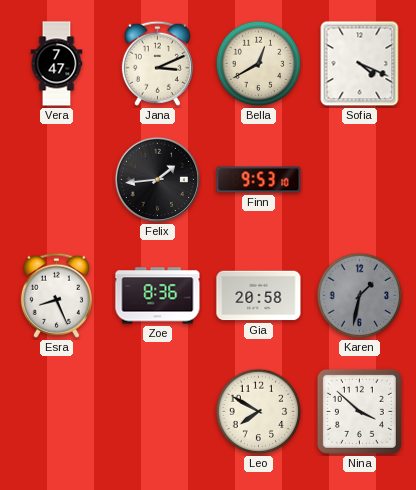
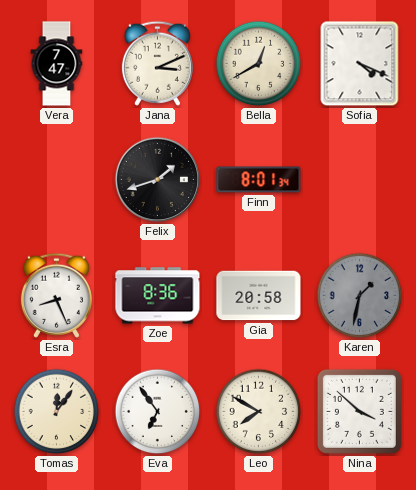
Felix: 1:44 -> 1:42 (158, 180)
Finn: 9:53 -> 8:01 (259, 180)
Tomas: none -> 12:06 (57, 412)
Eva: none -> 6:54 (158, 412)
